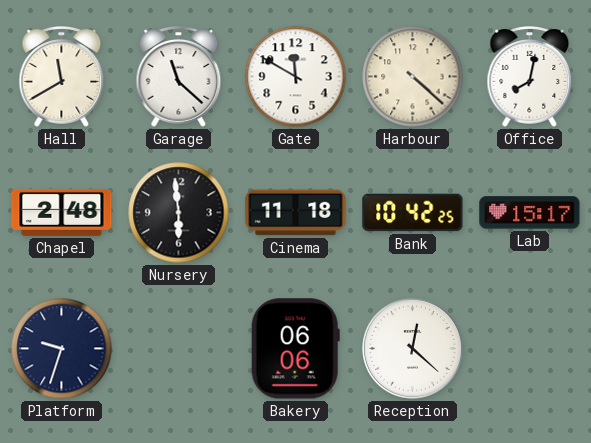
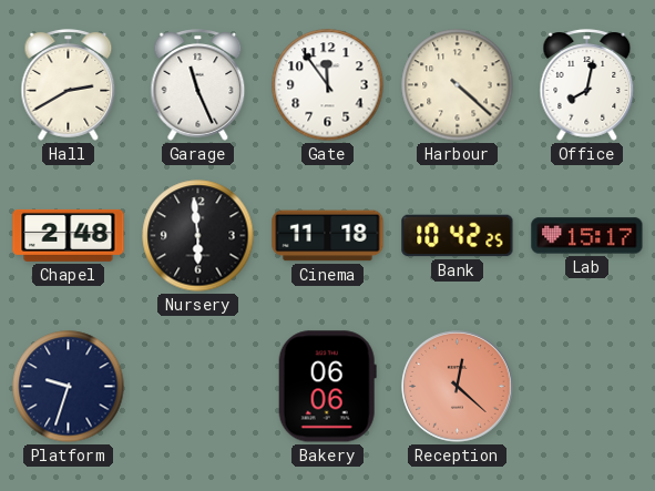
Hall: 11:40 -> 2:40 (69, 85)
Garage: 11:22 -> 11:26 (198, 85)
Gate: 11:50 -> 11:54 (328, 85)
Reception dial: white -> salmon (458, 387)
